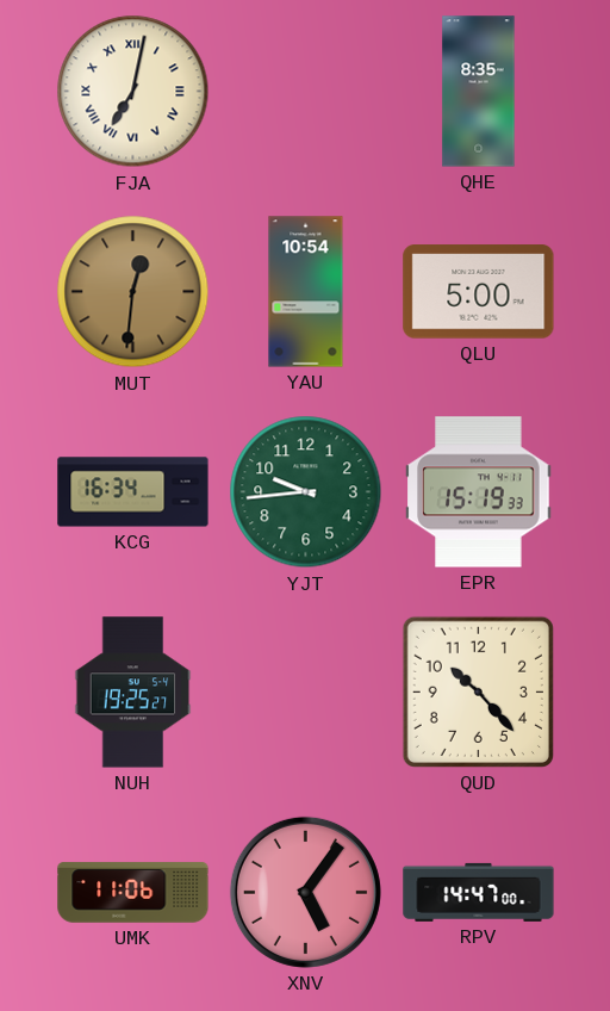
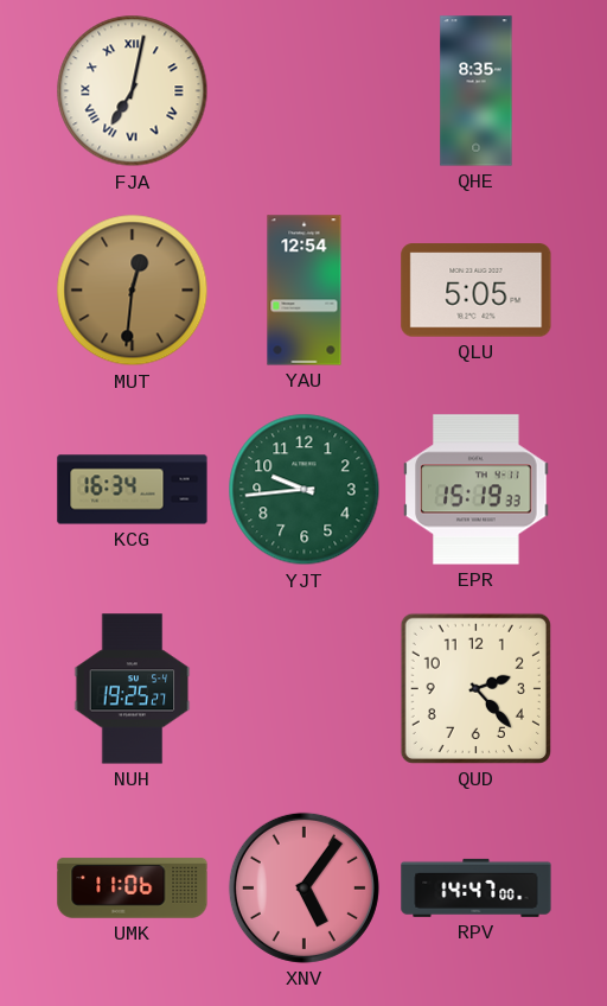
YAU: 10:54 -> 12:54 (305, 291)
QLU: 5:00 -> 5:05 (477, 291)
QUD: 10:23 -> 2:23 (475, 688)
